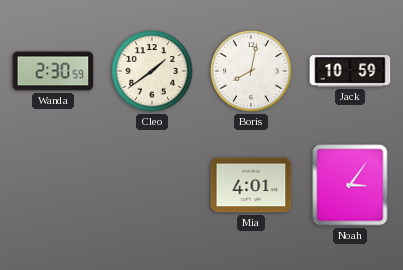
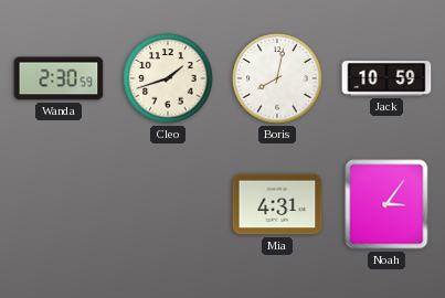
Cleo: 1:39 -> 1:42 (168, 78)
Mia: 4:01 -> 4:31 (277, 204)
